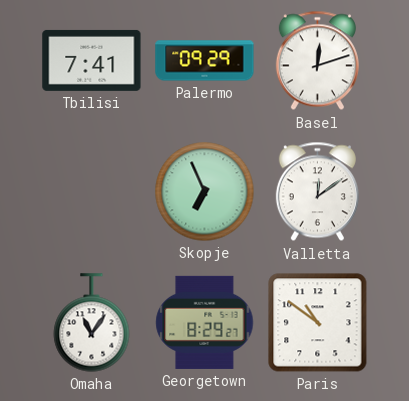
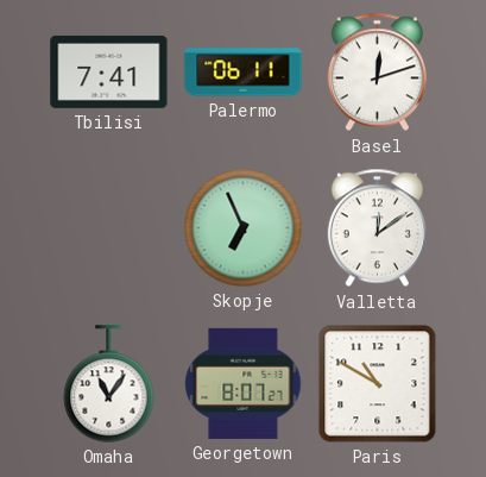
Palermo: 09:29 -> 06:11 (244, 73)
Georgetown: 8:29 -> 8:07 (244, 383)
Paris: 10:51 -> 10:50 (378, 384)
